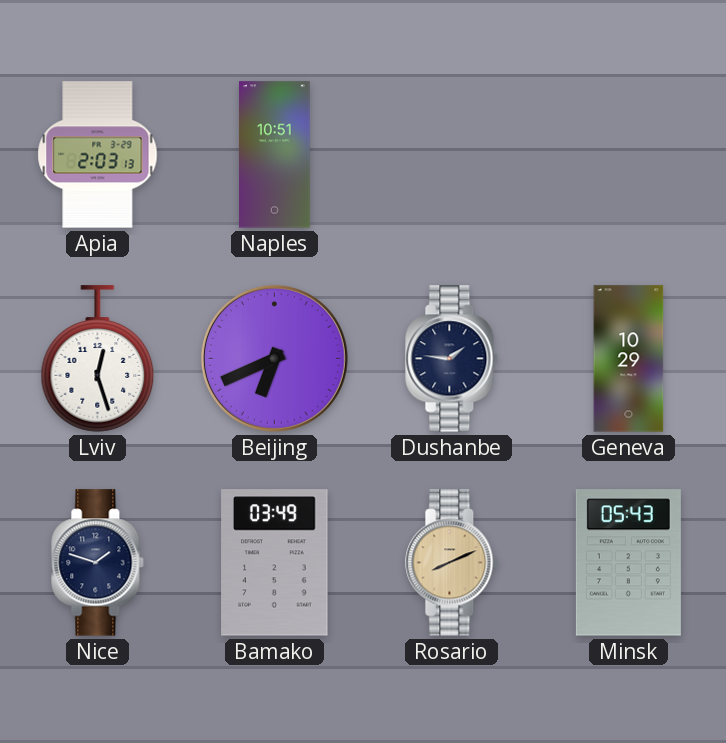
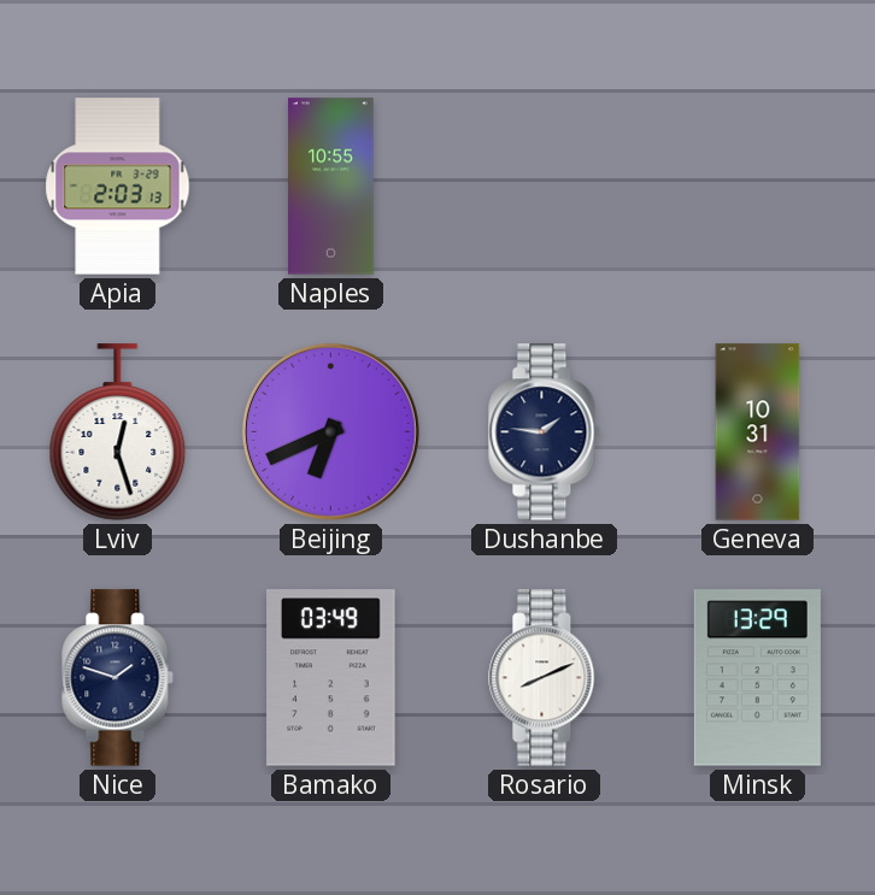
Naples: 10:51 -> 10:55 (331, 187)
Geneva: 10:29 -> 10:31 (758, 432)
Rosario dial: champagne -> white (545, 678)
Minsk: 05:43 -> 13:29 (757, 678)
